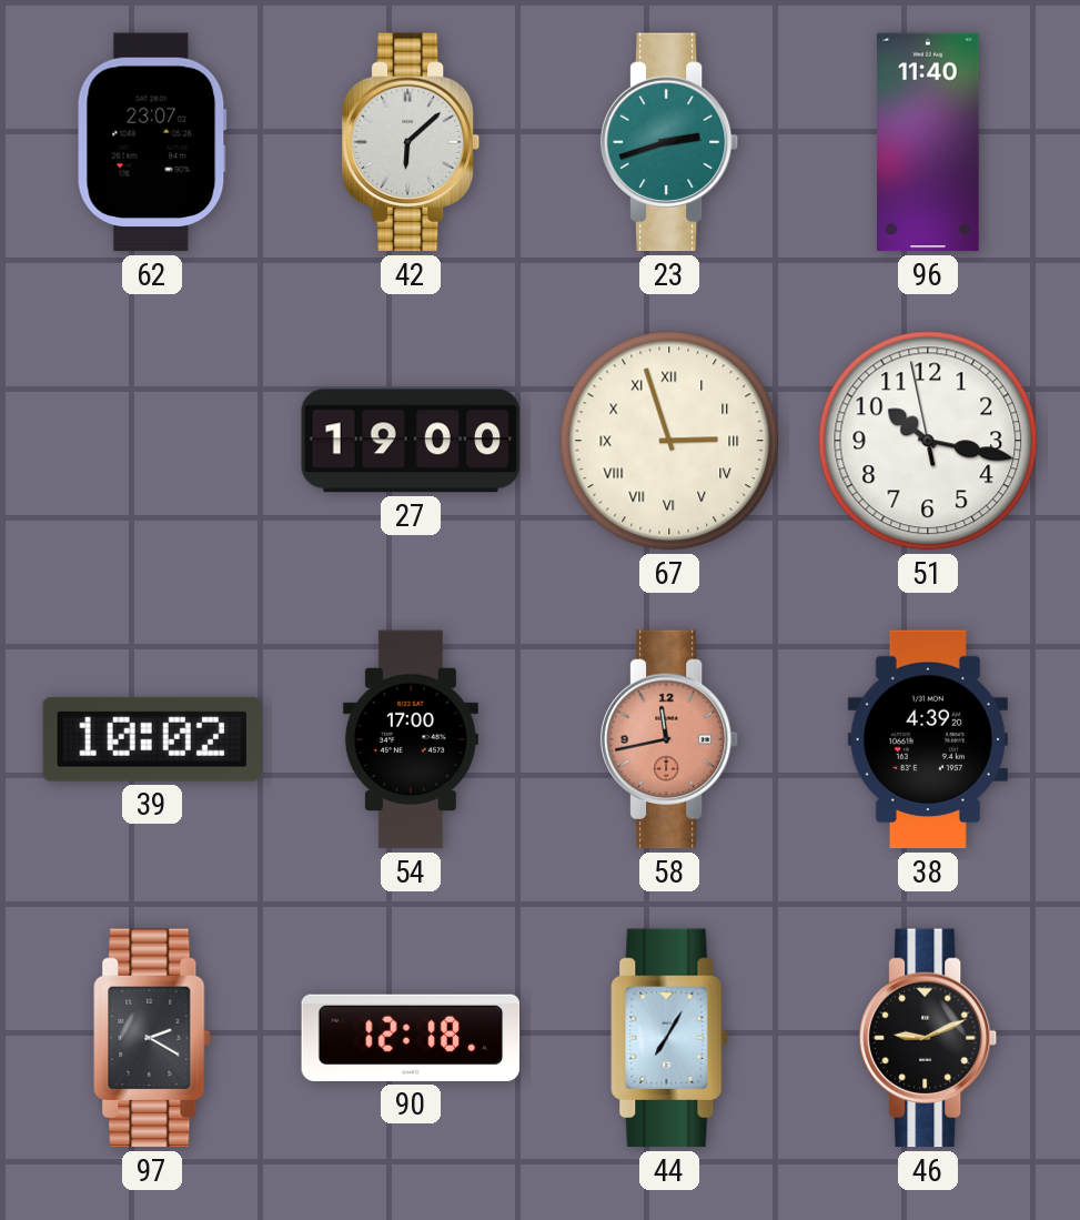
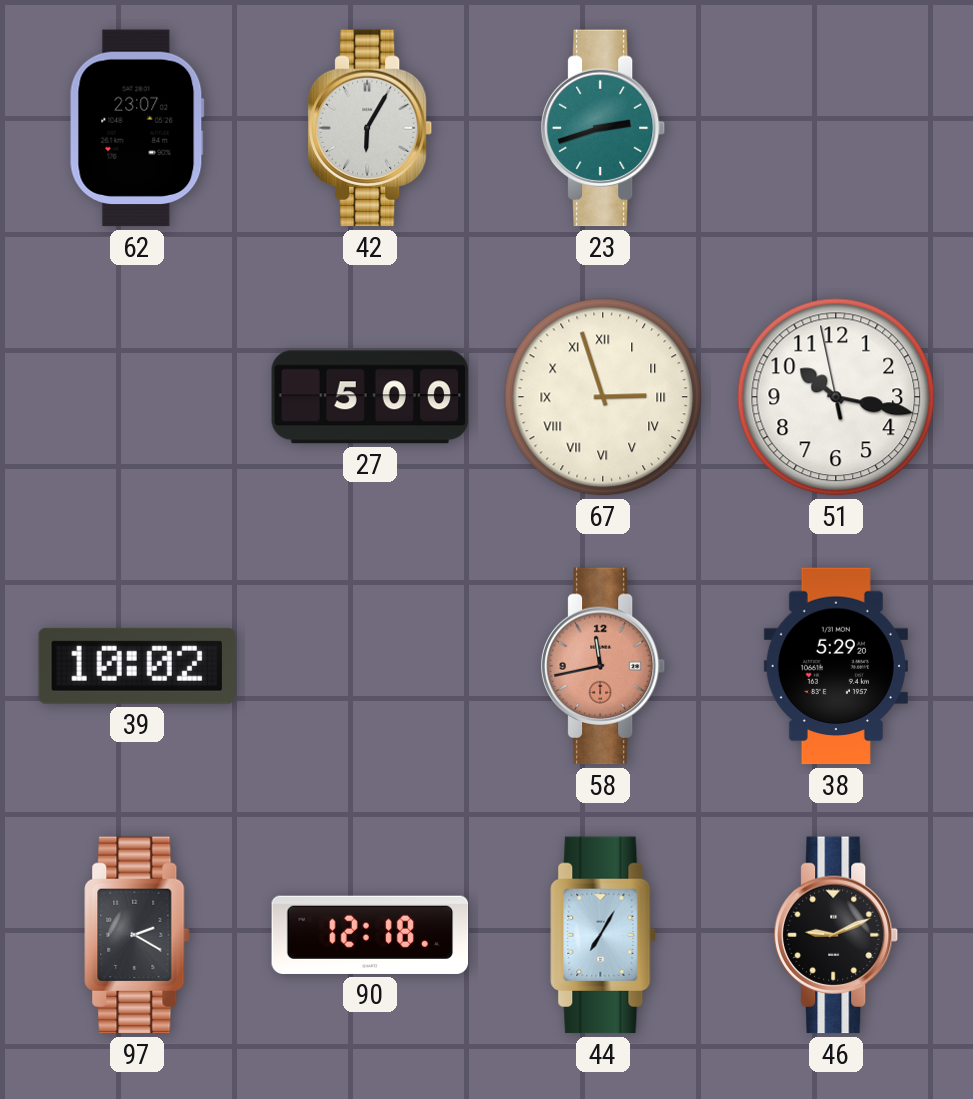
42: 6:08 -> 6:05 (370, 128)
96: 11:40 -> none (929, 142)
27: 19:00 -> 5:00 (370, 397)
54: 17:00 -> none (411, 739)
38: 4:39 -> 5:29 (836, 666)
